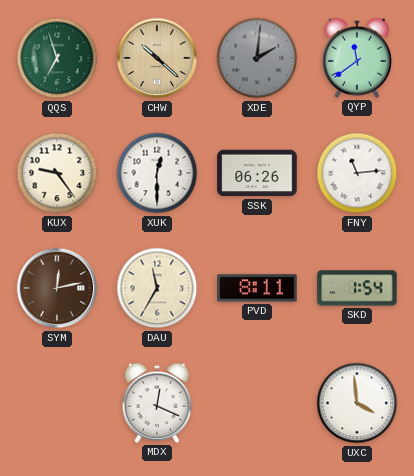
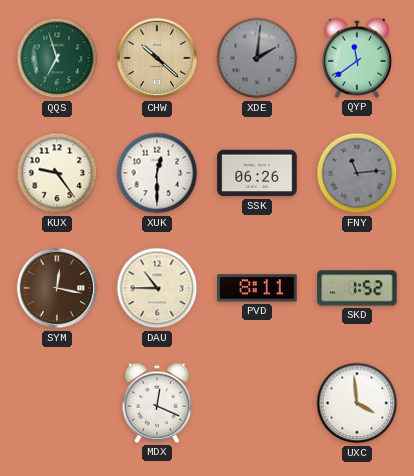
FNY dial: white -> grey (357, 173)
SYM: 12:13 -> 12:17 (57, 288)
DAU: 11:35 -> 10:45 (157, 288)
SKD: 1:54 -> 1:52 (357, 288)
